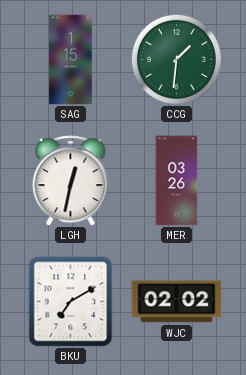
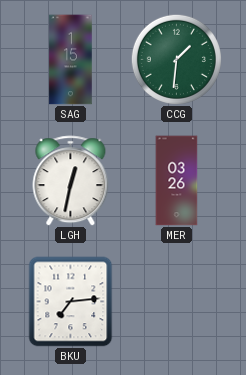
BKU: 7:10 -> 7:14 (71, 302)
WJC: 02:02 -> none (177, 302)
